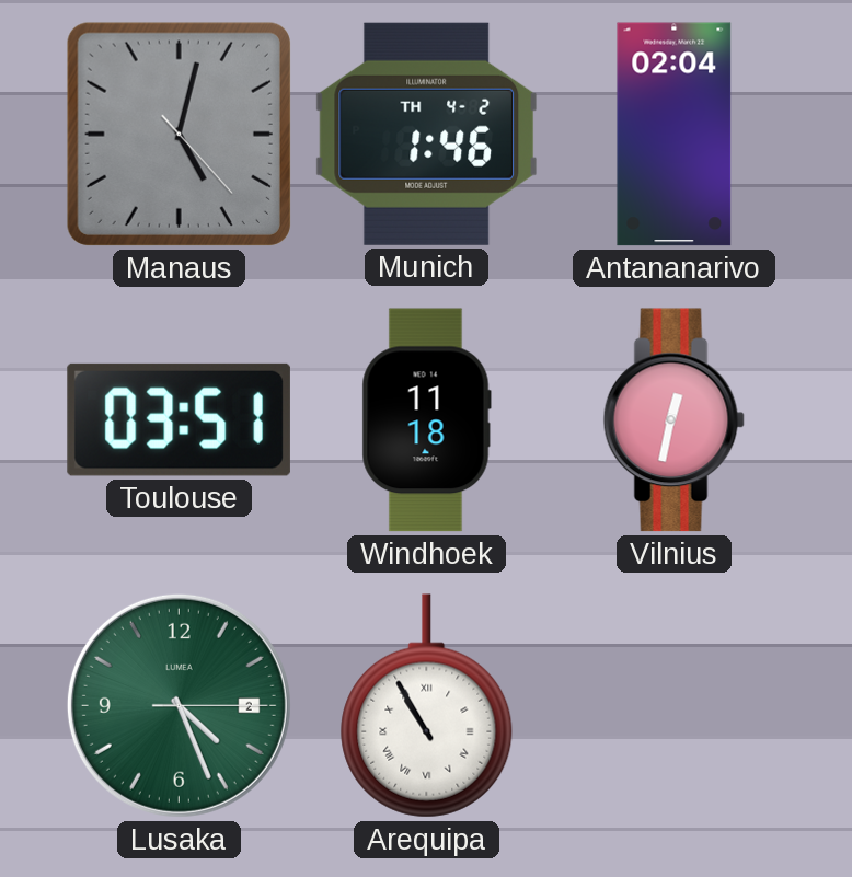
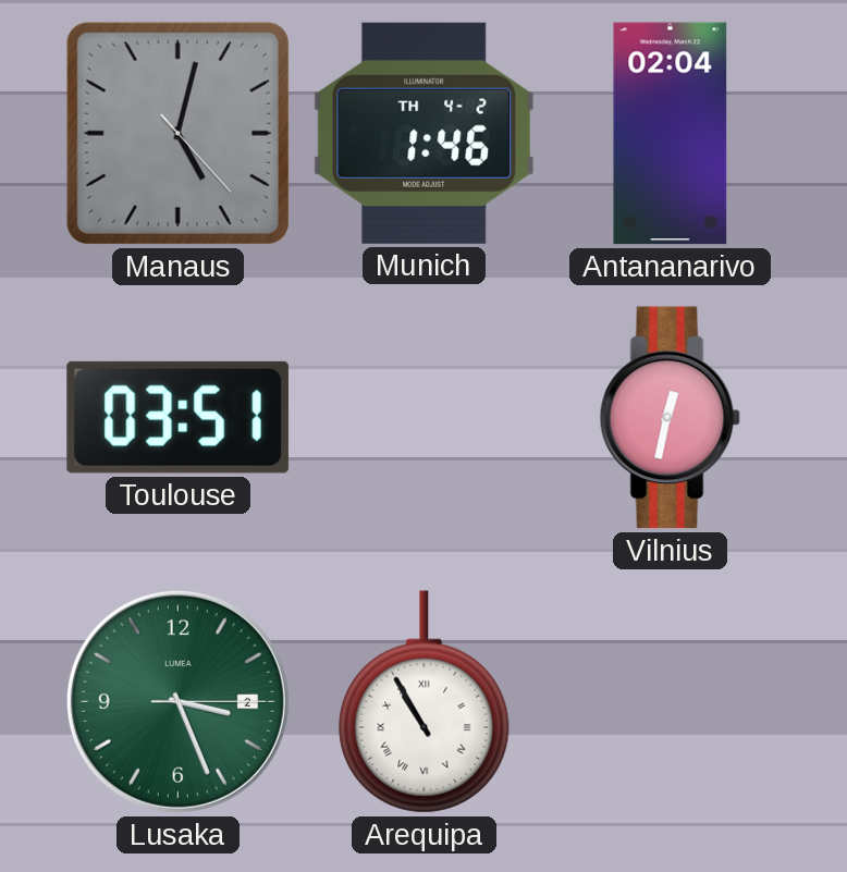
Windhoek: 11:18 -> none (426, 420)
Lusaka: 4:26 -> 3:26 (177, 701)
